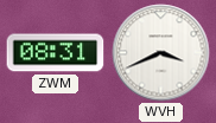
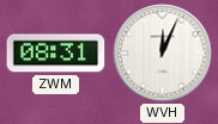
WVH: 3:41 -> 12:04 (163, 54)
